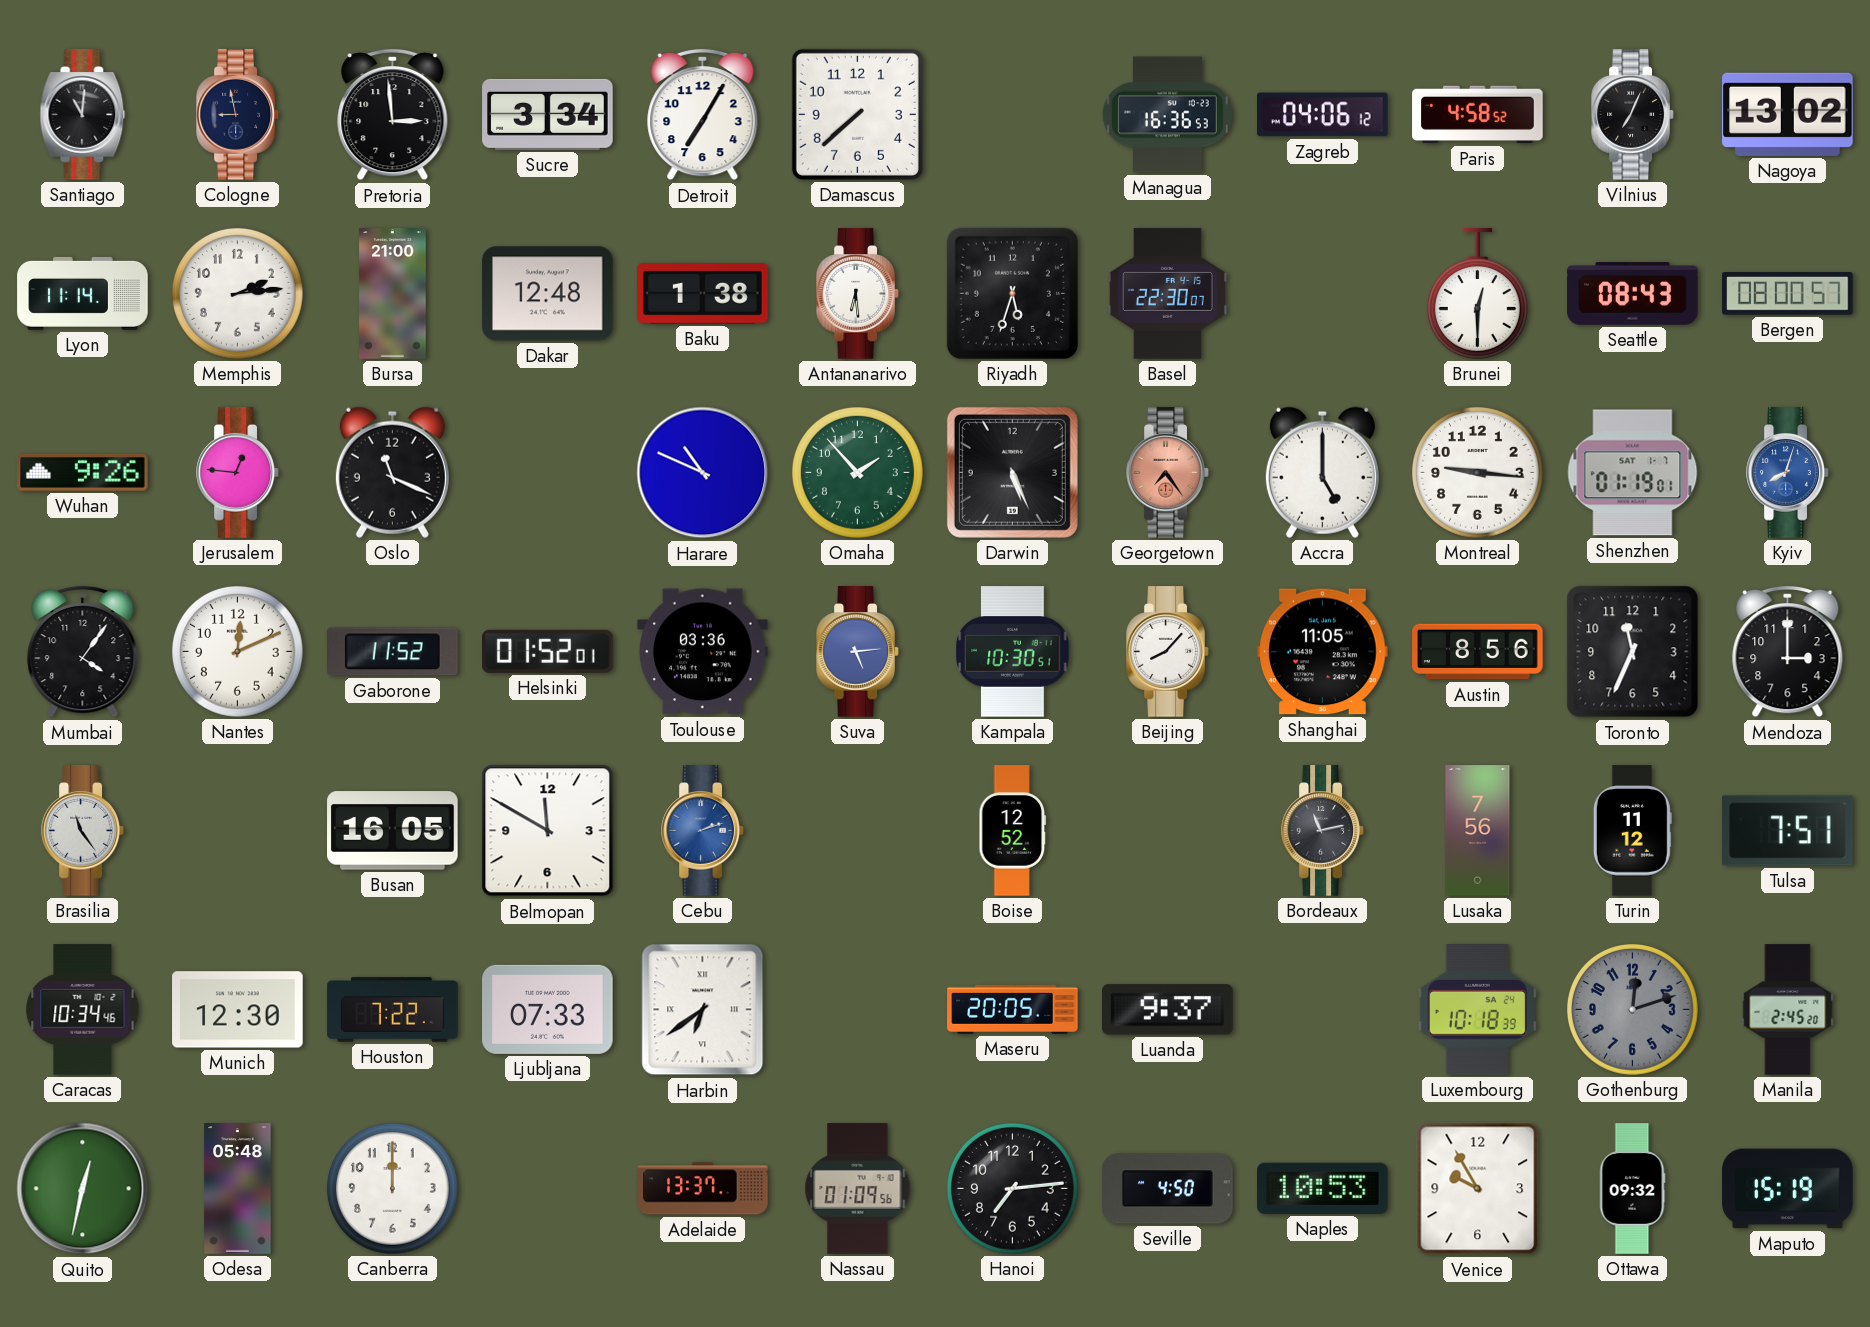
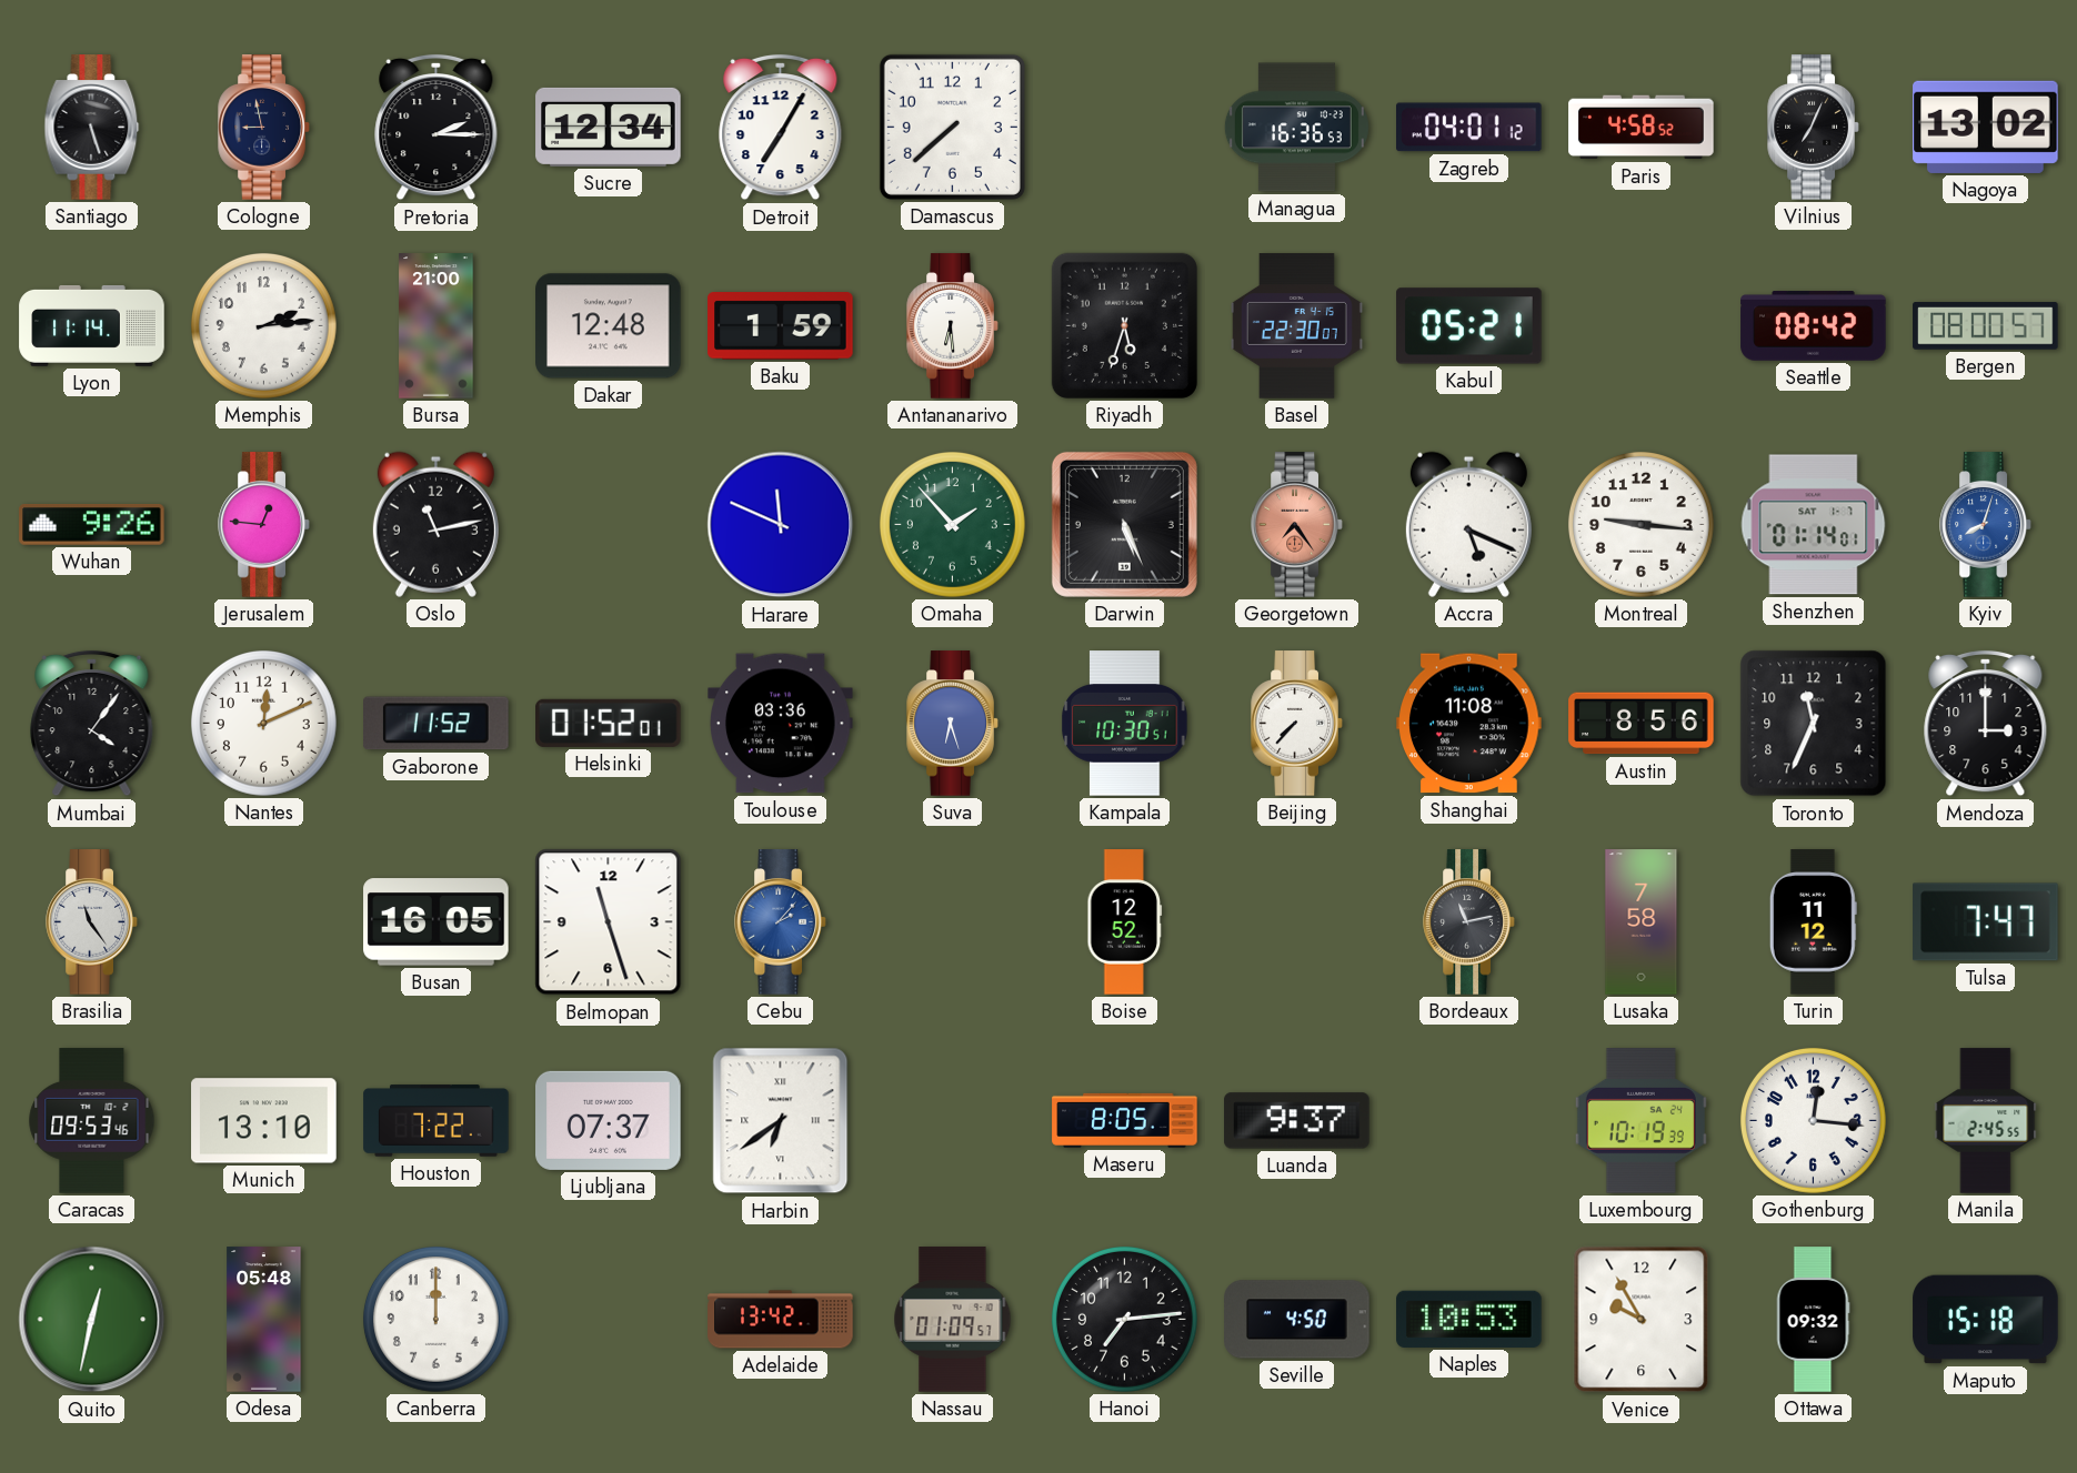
Santiago: 11:01 -> 5:27 (92, 128)
Pretoria: 2:59 -> 2:15 (437, 128)
Sucre: 3:34 -> 12:34 (609, 127)
Zagreb: 04:06 -> 04:01 (1469, 128)
Baku: 1:38 -> 1:59 (781, 326)
Kabul: none -> 05:21 (1469, 326)
Brunei: 12:30 -> none (1477, 294)
Seattle: 08:43 -> 08:42 (1814, 326)
Oslo: 11:19 -> 11:13 (435, 524)
Harare: 10:49 -> 11:49 (781, 525)
Accra: 5:00 -> 5:19 (1468, 524)
Shenzhen: 01:19 -> 01:14 (1814, 525)
Suva: 5:14 -> 6:27 (953, 724)
Beijing: 8:07 -> 7:37 (1297, 724)
Shanghai: 11:05 -> 11:08 (1469, 724)
Belmopan: 11:50 -> 11:27 (609, 922)
Cebu: 2:12 -> 2:07 (781, 922)
Lusaka: 7:56 -> 7:58 (1642, 922)
Tulsa: 7:51 -> 7:47 (1986, 922)
Caracas: 10:34 -> 09:53 (92, 1121)
Munich: 12:30 -> 13:10 (264, 1121)
Ljubljana: 07:33 -> 07:37 (609, 1120)
Maseru: 20:05 -> 8:05 (1125, 1120)
Luxembourg: 10:18 -> 10:19 (1640, 1121)
Gothenburg: 12:12 -> 12:16 (1813, 1120)
Gothenburg dial: grey -> white (1813, 1120)
Manila: 2:45:20 -> 2:45:55 (1986, 1121)
Adelaide: 13:37 -> 13:42 (781, 1320)
Nassau: 01:09:56 -> 01:09:57 (953, 1320)
Maputo: 15:19 -> 15:18 (1986, 1320)
